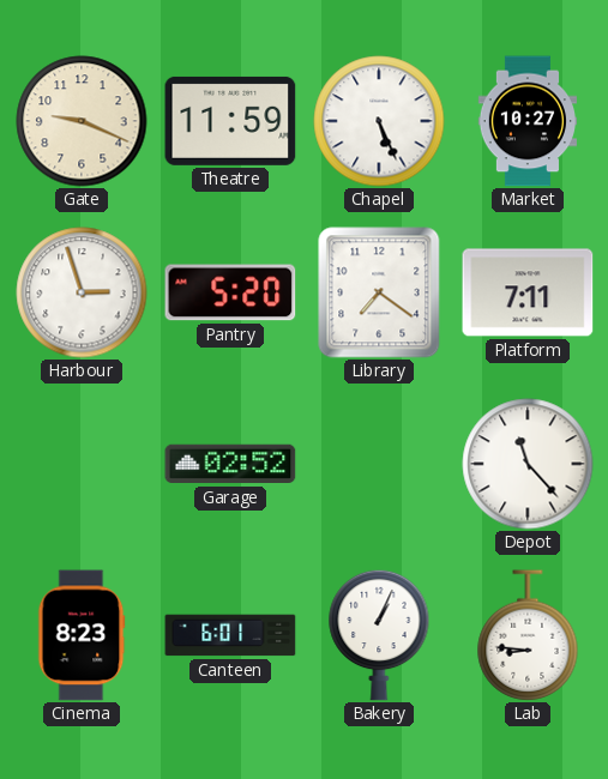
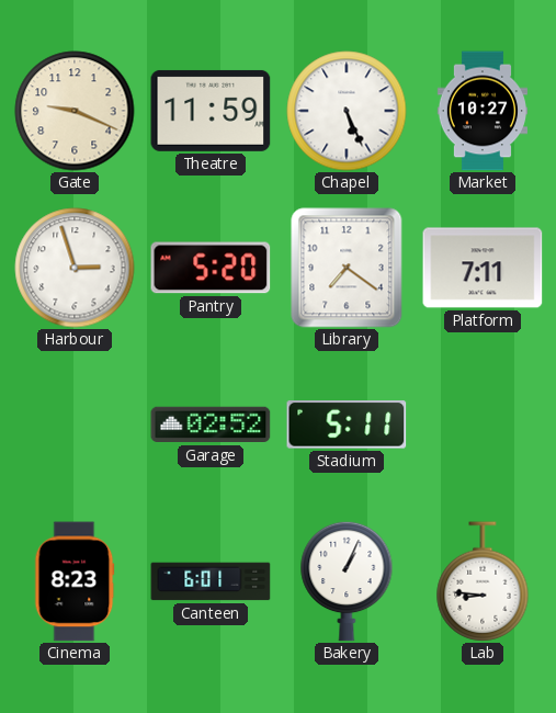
Stadium: none -> 5:11 (347, 426)
Depot: 11:23 -> none (528, 464)
